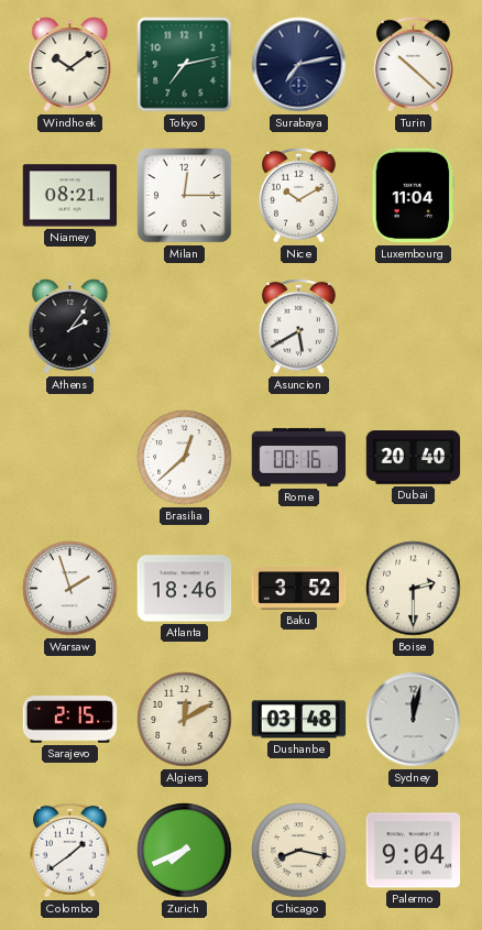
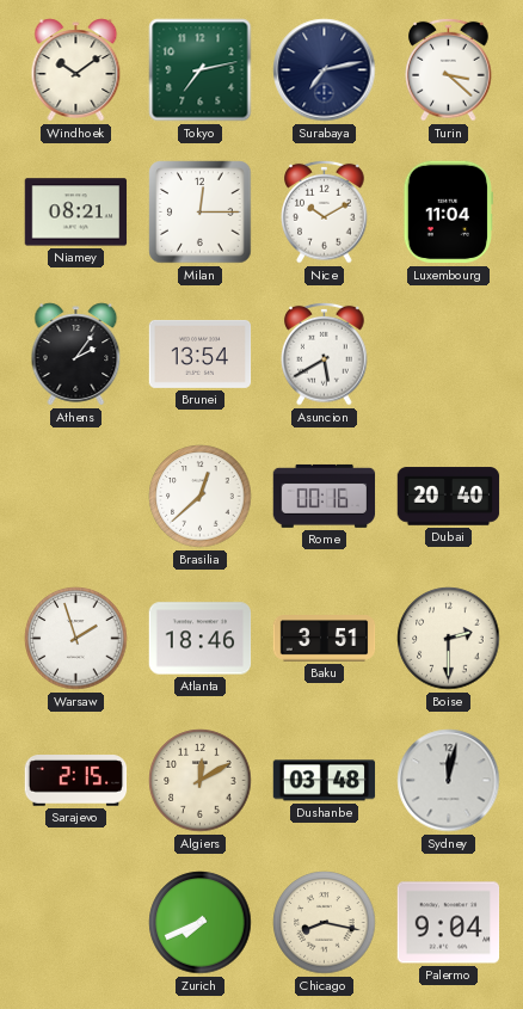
Turin: 10:22 -> 3:22 (449, 69)
Brunei: none -> 13:54 (201, 353)
Baku: 3:52 -> 3:51 (325, 639)
Colombo: 1:39 -> none (70, 850)
